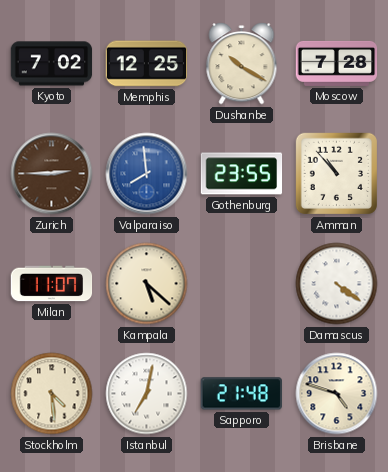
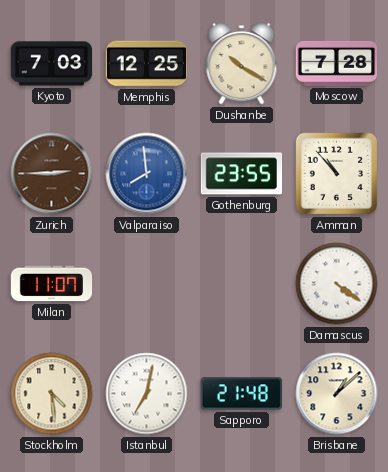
Kyoto: 7:02 -> 7:03 (52, 64)
Kampala: 5:22 -> none (147, 284)
Brisbane: 4:48 -> 1:08 (337, 394)
